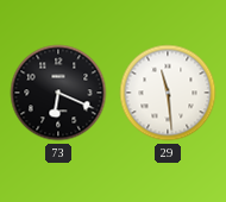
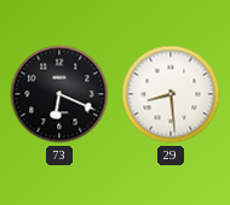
29: 11:29 -> 8:29 (171, 94)
